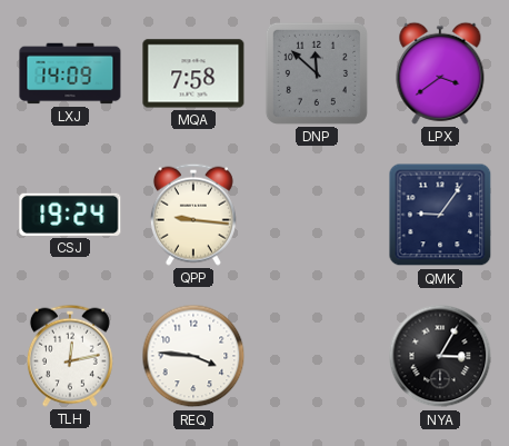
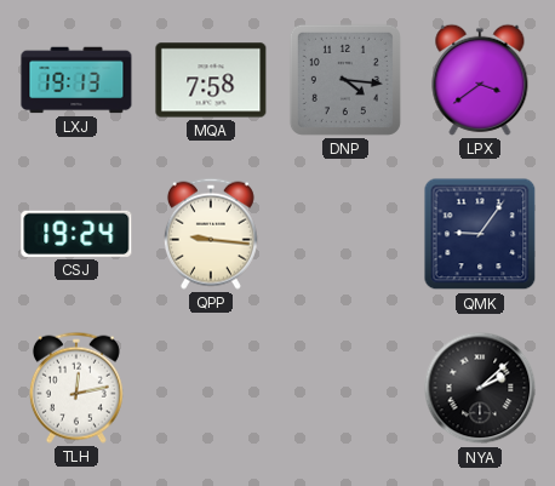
LXJ: 14:09 -> 19:13 (76, 80)
DNP: 11:52 -> 4:16 (345, 80)
REQ: 3:46 -> none (193, 356)
NYA: 3:05 -> 2:08 (480, 388)
